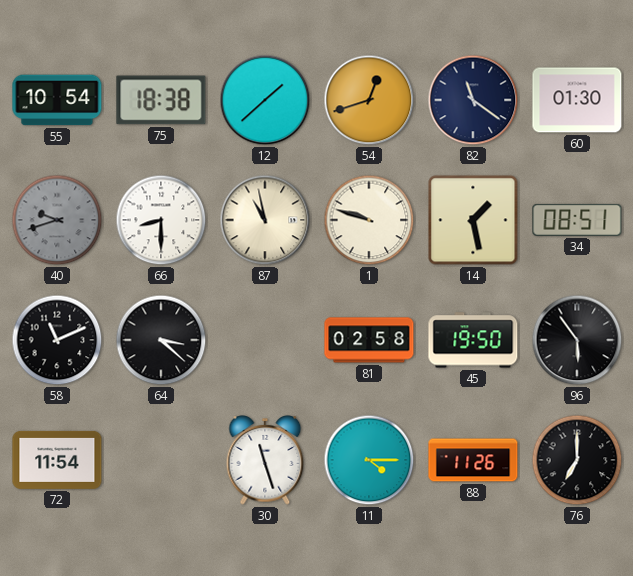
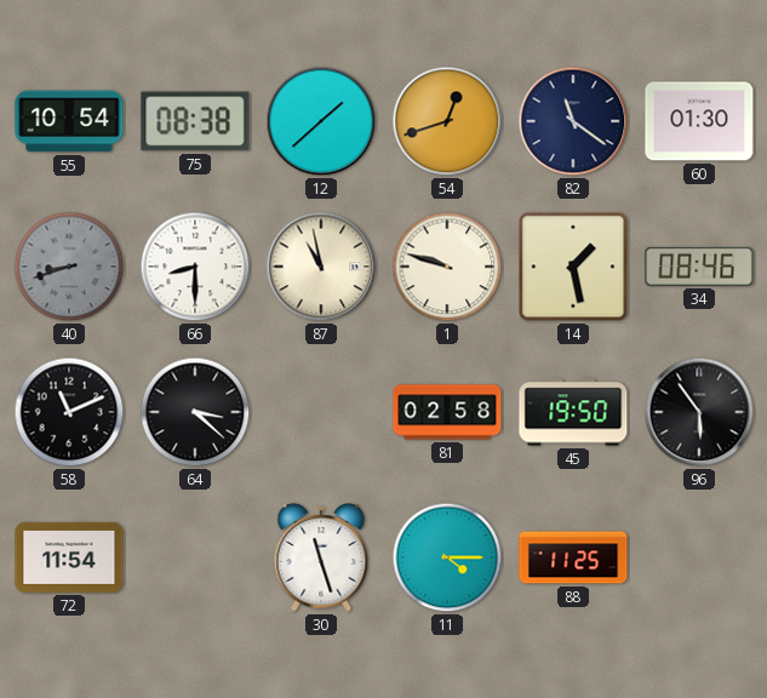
75: 18:38 -> 08:38 (195, 121)
40: 9:42 -> 8:42 (69, 267)
34: 08:51 -> 08:46 (699, 267)
88: 11:26 -> 11:25 (573, 557)
76: 7:00 -> none (577, 460)
